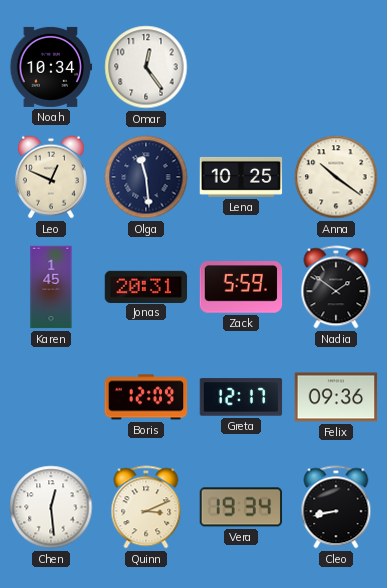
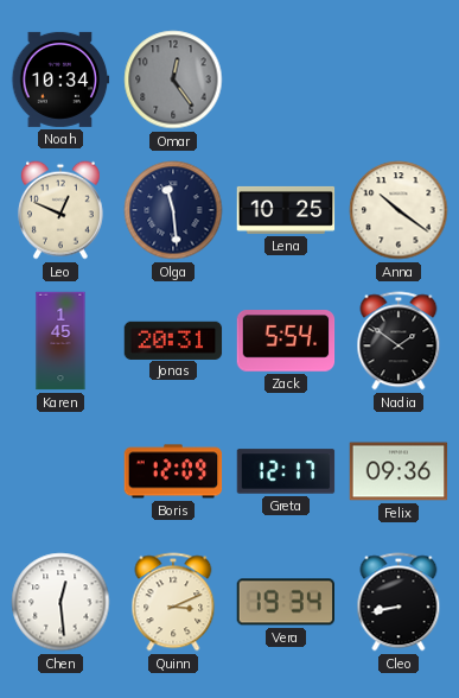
Omar dial: white -> grey (173, 80)
Zack: 5:59 -> 5:54 (286, 342)
